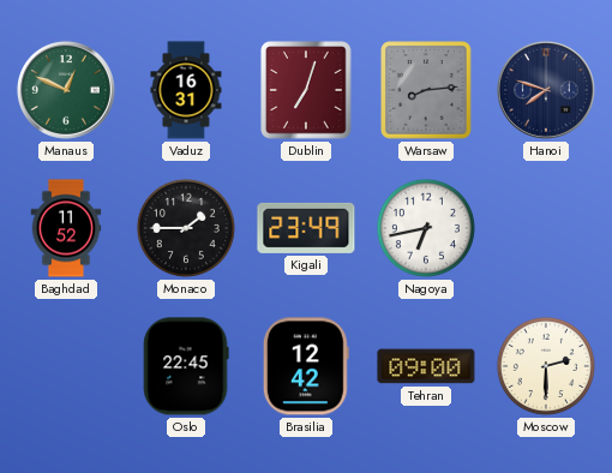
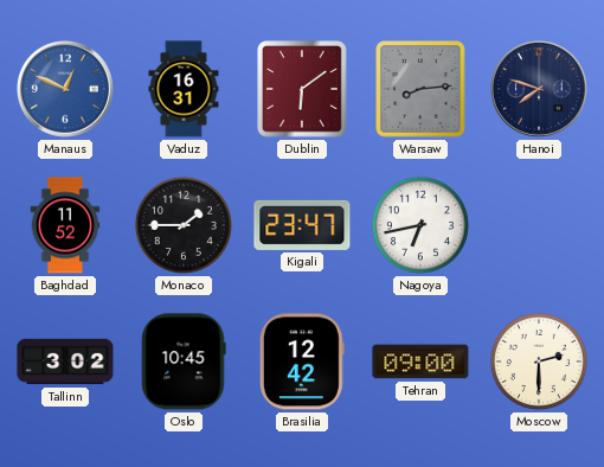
Manaus dial: green -> blue (65, 89)
Dublin: 7:03 -> 6:09 (302, 89)
Kigali: 23:49 -> 23:47 (302, 225)
Tallinn: none -> 3:02 (65, 362)
Oslo: 22:45 -> 10:45 (184, 362)
